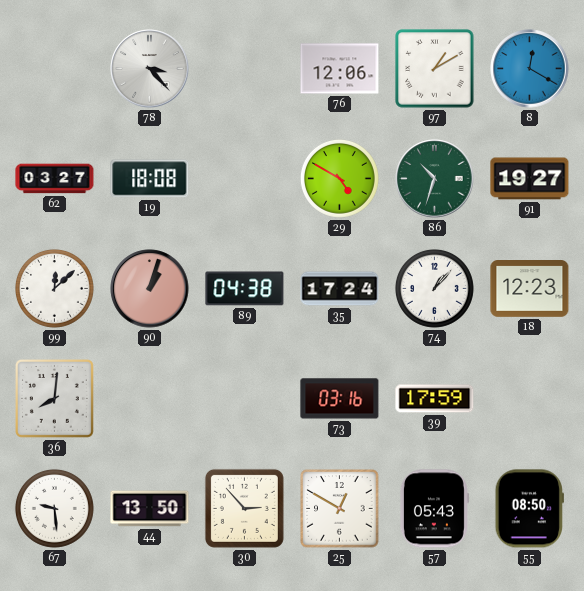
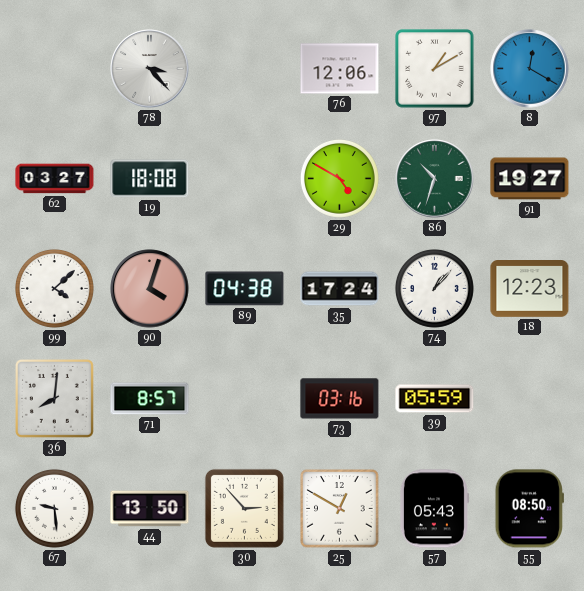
99: 12:08 -> 4:08 (54, 288)
90: 1:03 -> 4:03 (150, 289)
71: none -> 8:57 (150, 399)
39: 17:59 -> 05:59 (435, 399)
